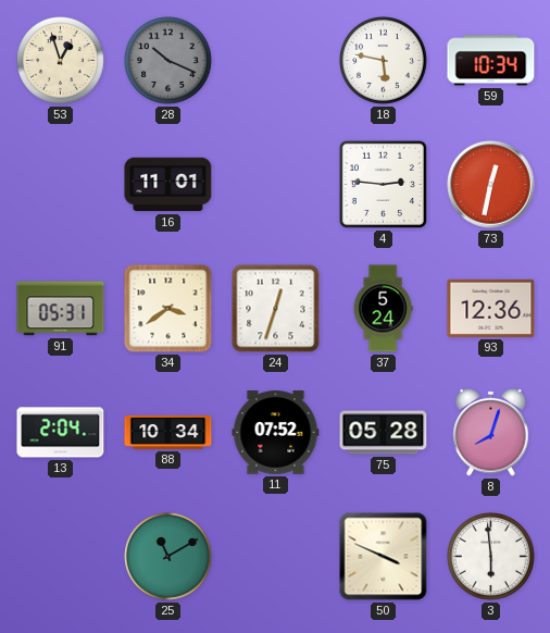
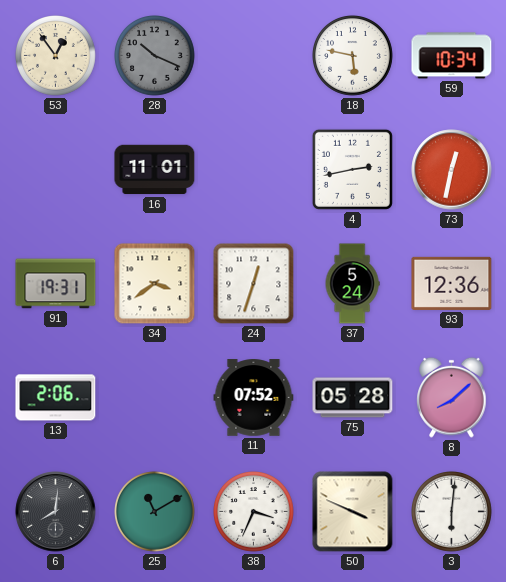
53: 12:57 -> 12:54 (56, 56)
4: 2:46 -> 2:43 (352, 169)
91: 05:31 -> 19:31 (56, 284)
13: 2:04 -> 2:06 (56, 398)
88: 10:34 -> none (168, 432)
8: 8:03 -> 8:08 (452, 397)
6: none -> 8:01 (56, 512)
38: none -> 3:34 (254, 512)
3: 5:59 -> 6:01 (452, 512)
